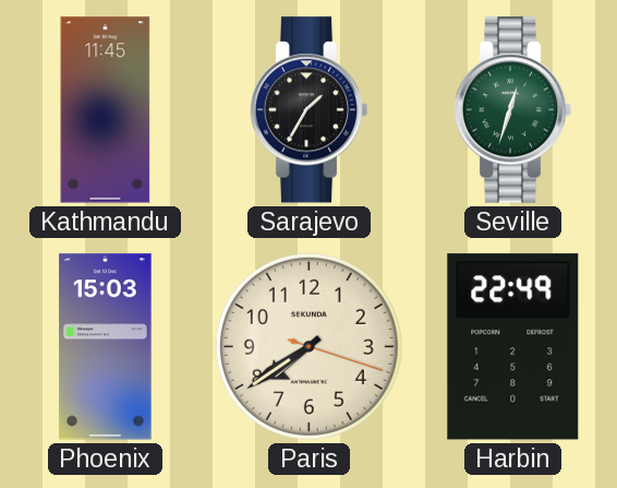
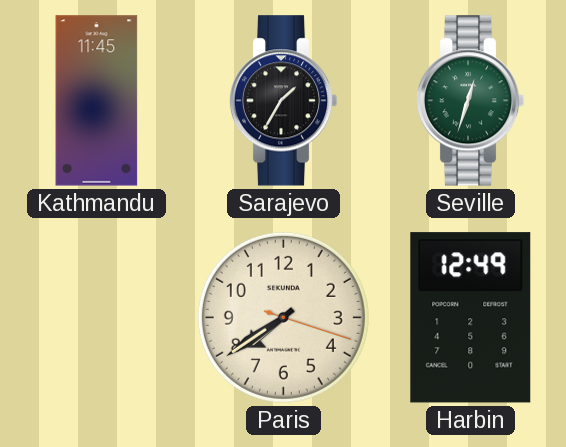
Phoenix: 15:03 -> none (106, 347)
Harbin: 22:49 -> 12:49 (471, 318)
